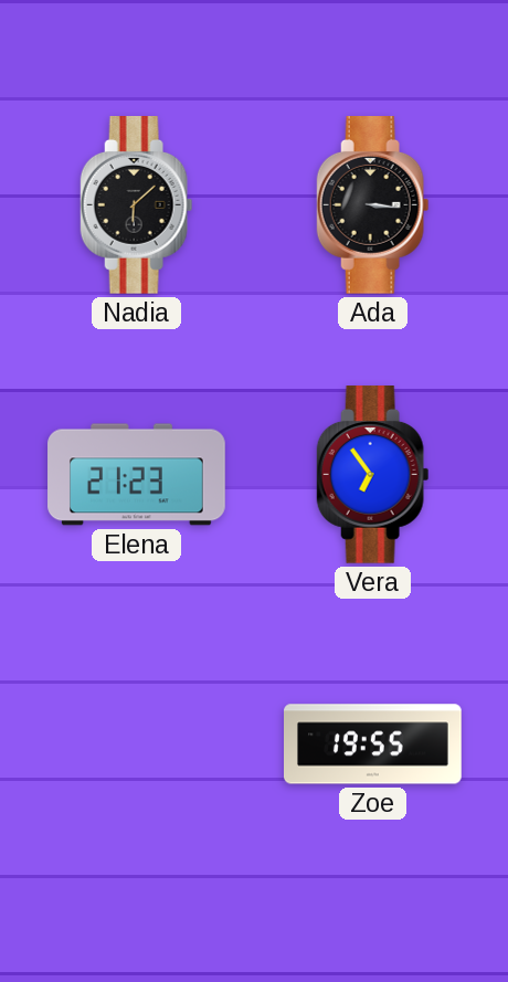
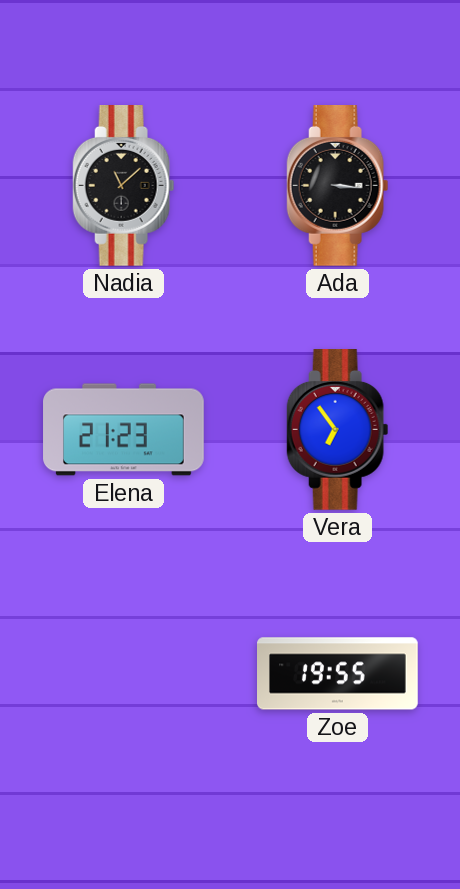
Nadia: 6:08 -> 11:08 (124, 186)
